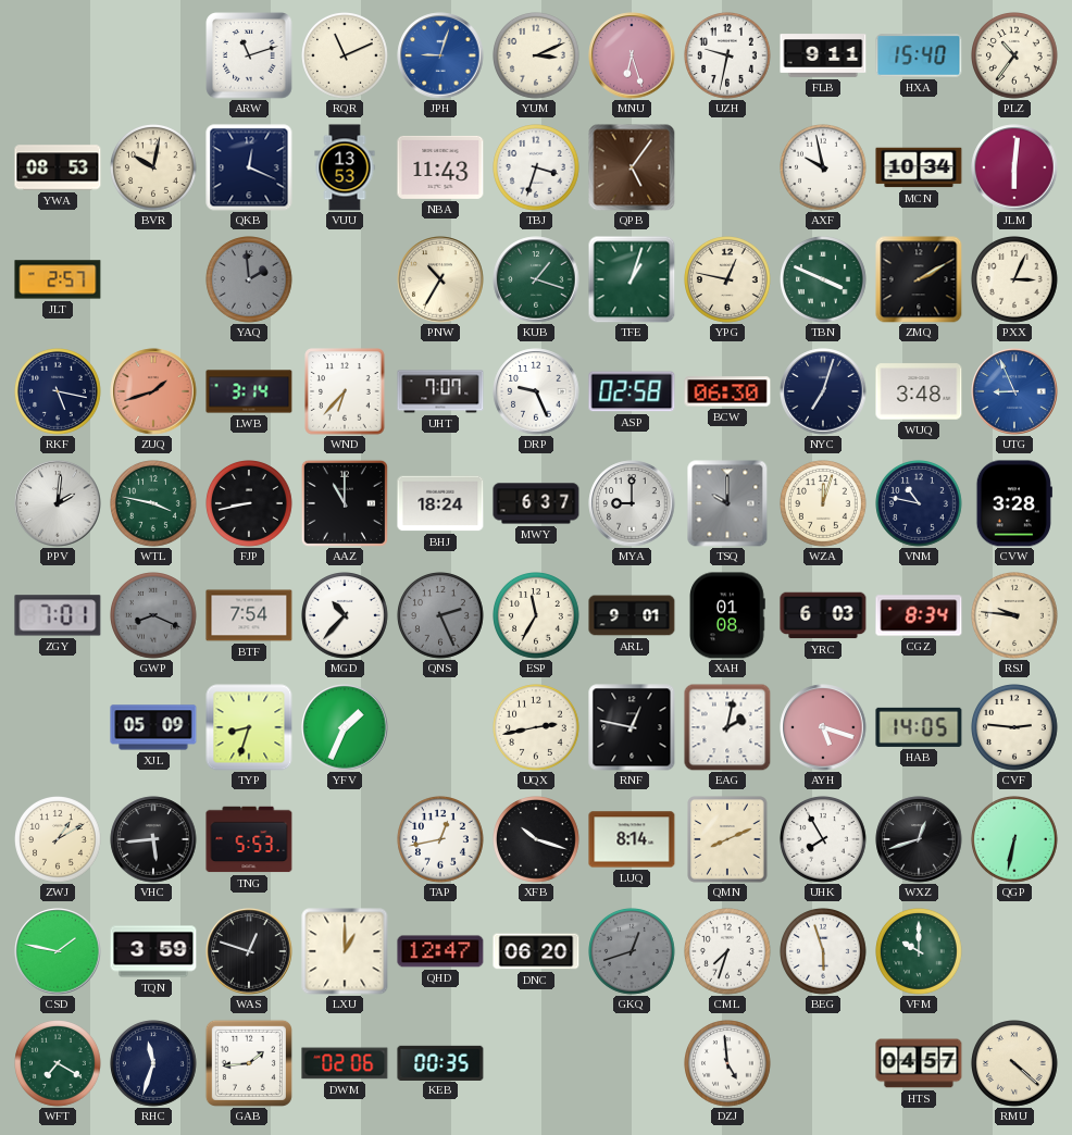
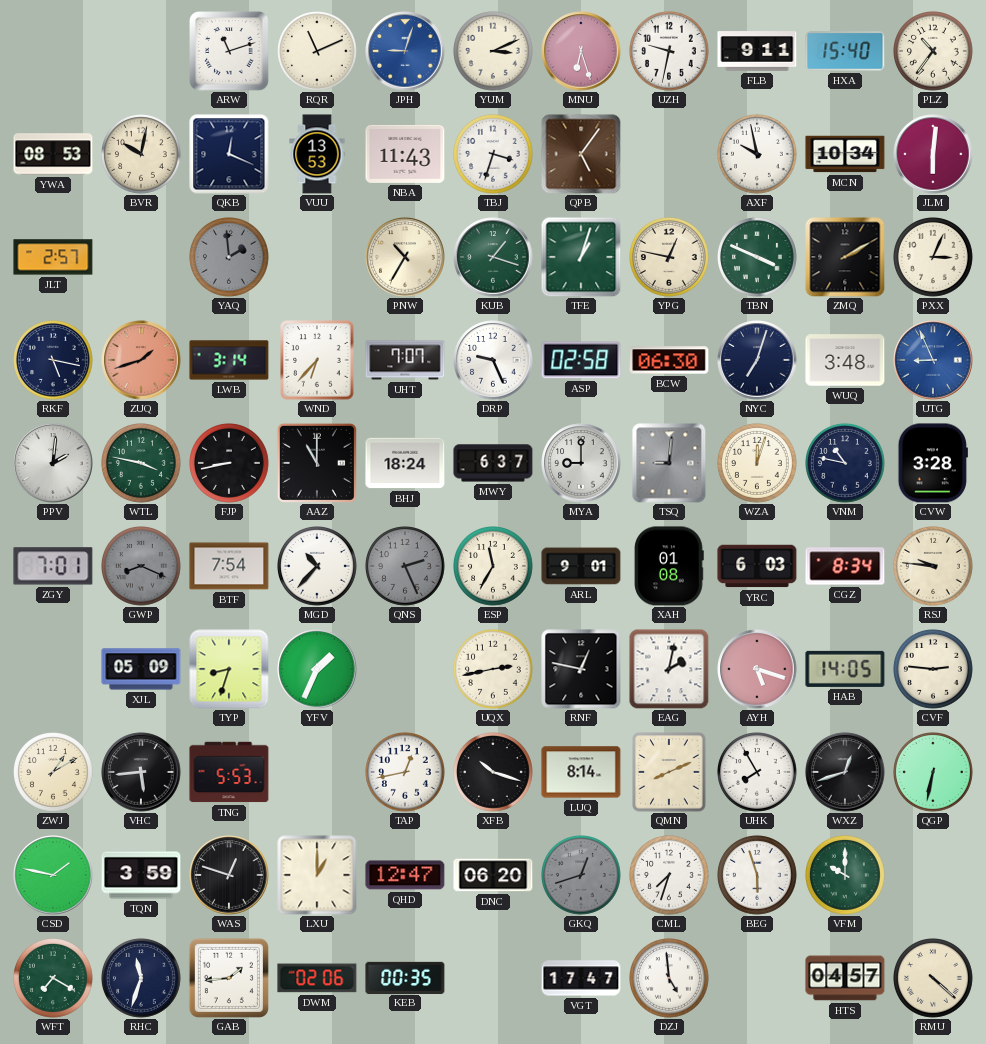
TSQ: 10:00 -> 9:01 (669, 463)
VGT: none -> 17:47 (581, 978)
